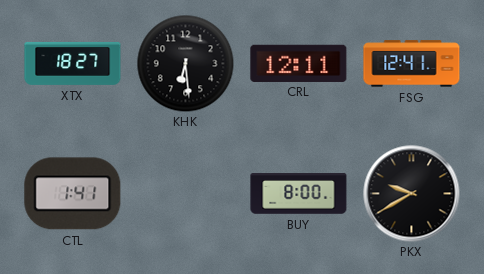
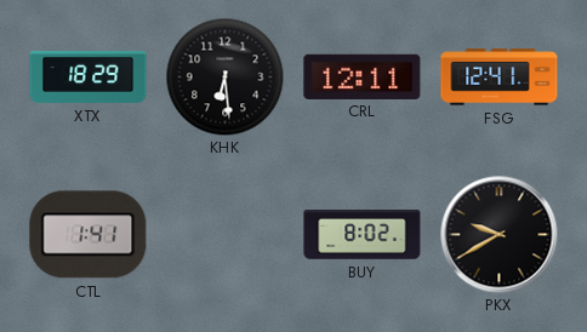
XTX: 18:27 -> 18:29 (89, 76)
BUY: 8:00 -> 8:02 (363, 235)
